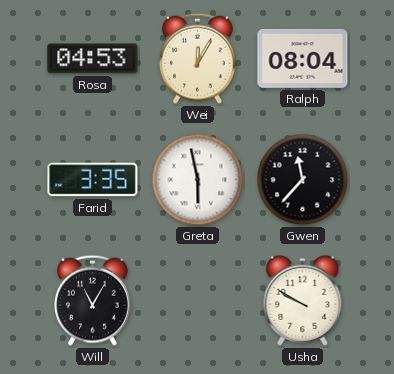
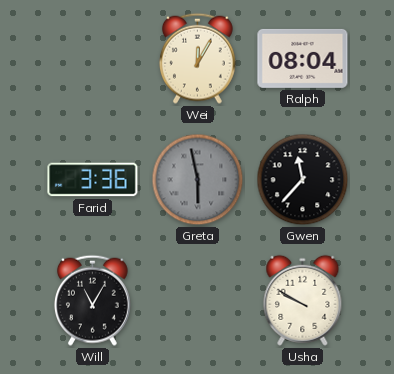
Rosa: 04:53 -> none (93, 59)
Farid: 3:35 -> 3:36 (93, 180)
Greta dial: white -> grey (198, 180)
